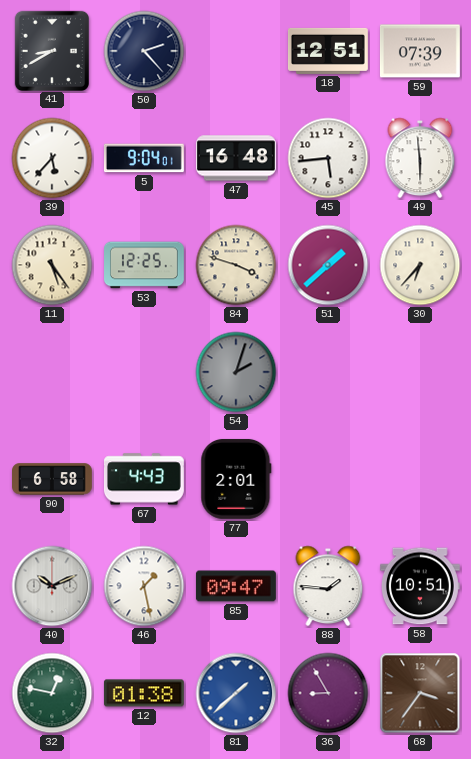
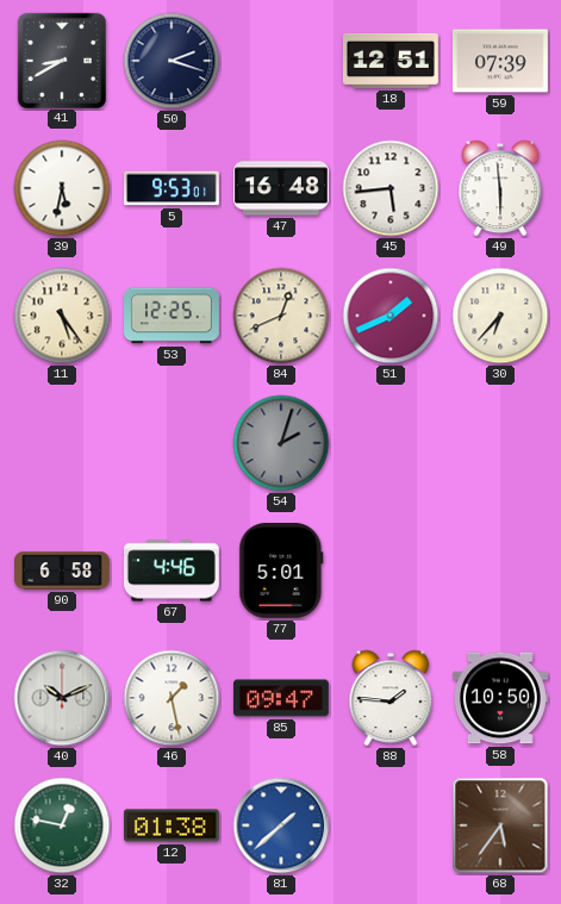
50: 2:23 -> 2:18 (172, 61)
39: 5:37 -> 5:32 (62, 188)
5: 9:04 -> 9:53 (172, 188)
84: 3:48 -> 12:41 (281, 316)
51: 1:38 -> 1:41 (391, 316)
67: 4:43 -> 4:46 (172, 571)
77: 2:01 -> 5:01 (281, 571)
58: 10:51 -> 10:50 (500, 698)
36: 8:55 -> none (328, 693)
68: 3:36 -> 5:36 (500, 825)
